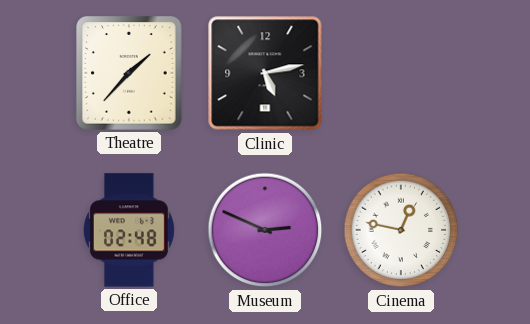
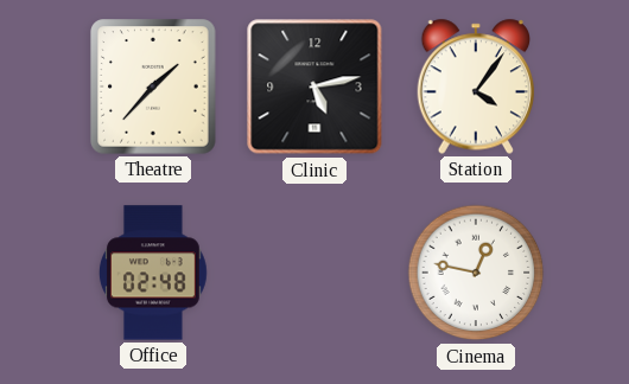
Station: none -> 4:06 (475, 87)
Museum: 2:49 -> none (265, 230)
